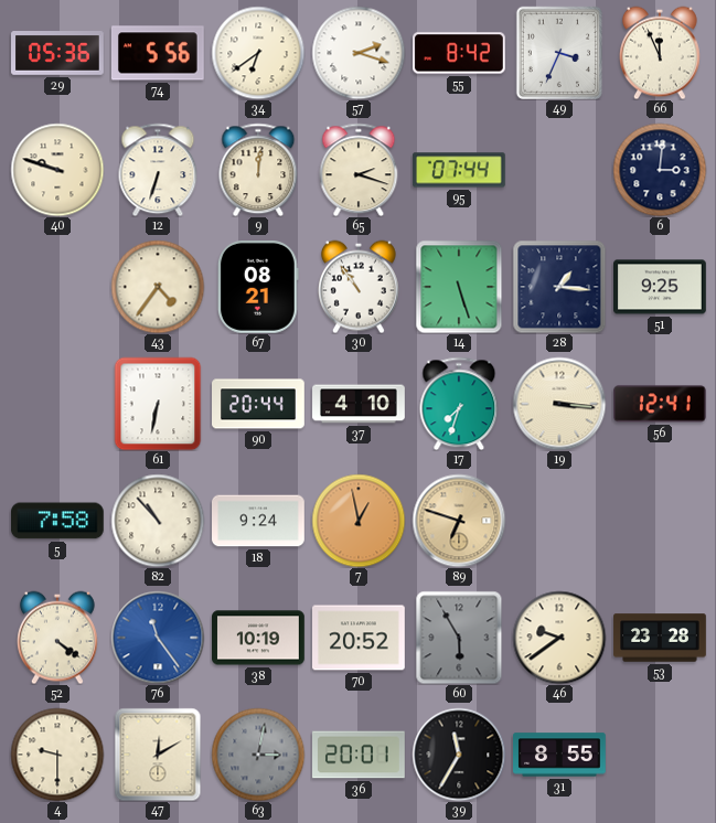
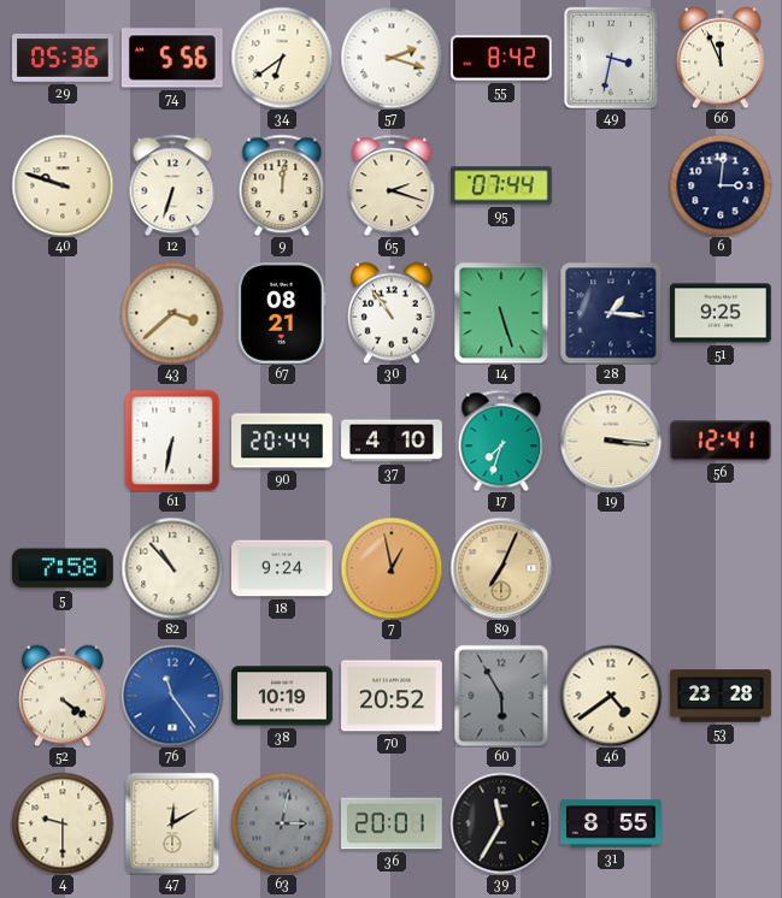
49: 3:34 -> 3:32 (611, 58)
43: 4:36 -> 3:38 (172, 313)
89: 6:48 -> 7:04 (501, 568)
46: 9:39 -> 4:39 (611, 696)
